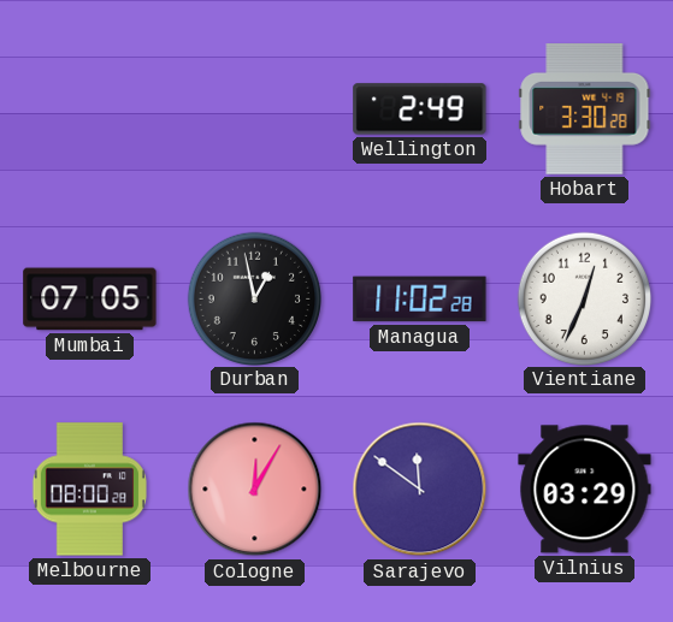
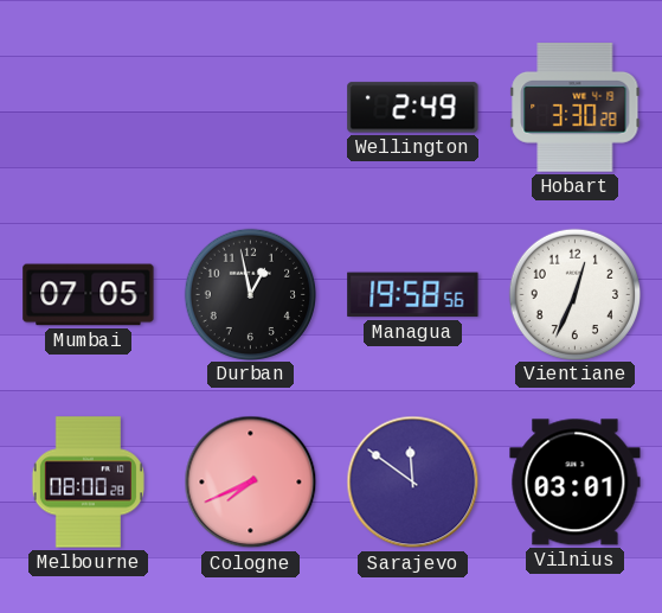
Managua: 11:02 -> 19:58 (413, 295)
Cologne: 12:05 -> 7:41 (251, 483)
Vilnius: 03:29 -> 03:01 (576, 483)
